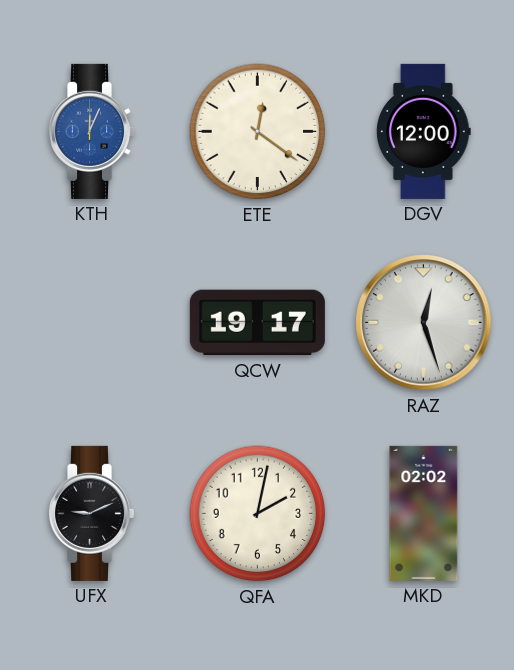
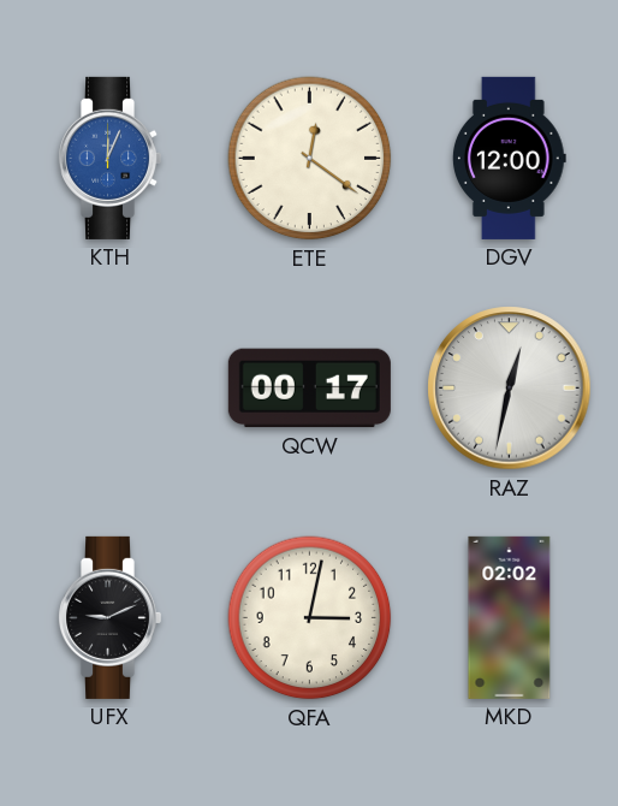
QCW: 19:17 -> 00:17 (309, 389)
RAZ: 12:27 -> 12:32 (510, 389)
QFA: 2:02 -> 3:02 (310, 618)
